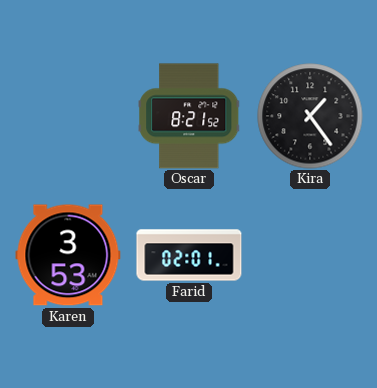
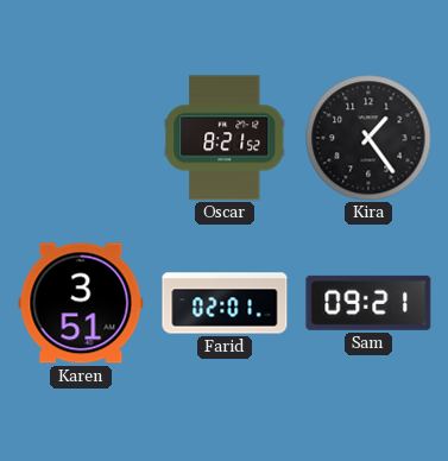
Karen: 3:53 -> 3:51 (81, 303)
Sam: none -> 09:21 (368, 303)
